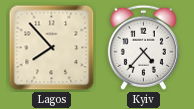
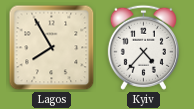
Lagos: 7:53 -> 7:55 (52, 48)
